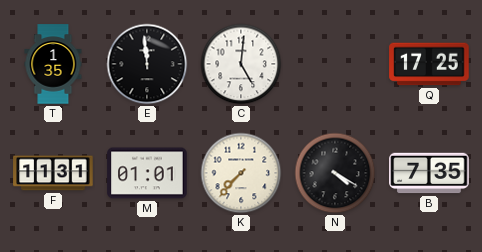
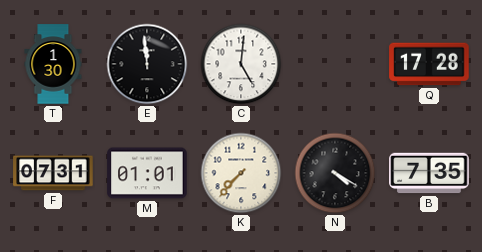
T: 1:35 -> 1:30 (53, 64)
Q: 17:25 -> 17:28 (429, 64)
F: 11:31 -> 07:31 (53, 173)
